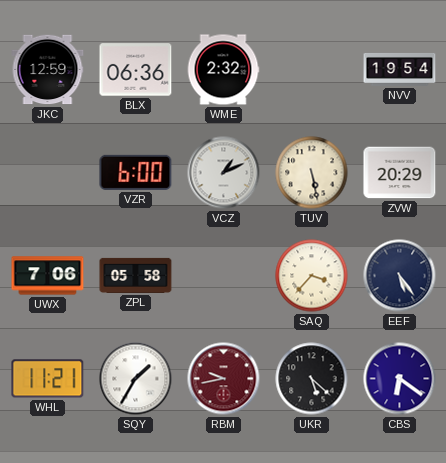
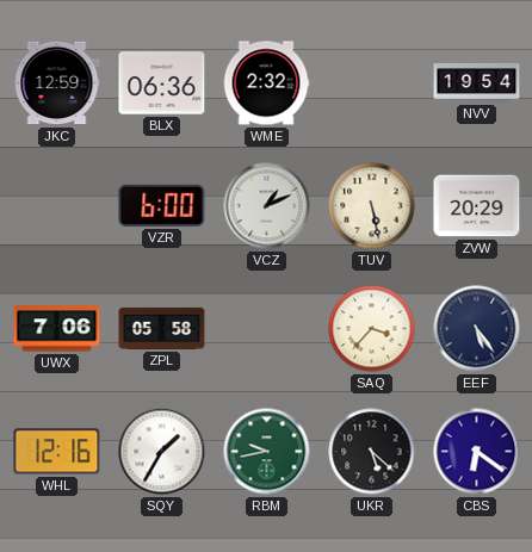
WHL: 11:21 -> 12:16 (57, 452)
RBM dial: burgundy -> green (267, 452)
